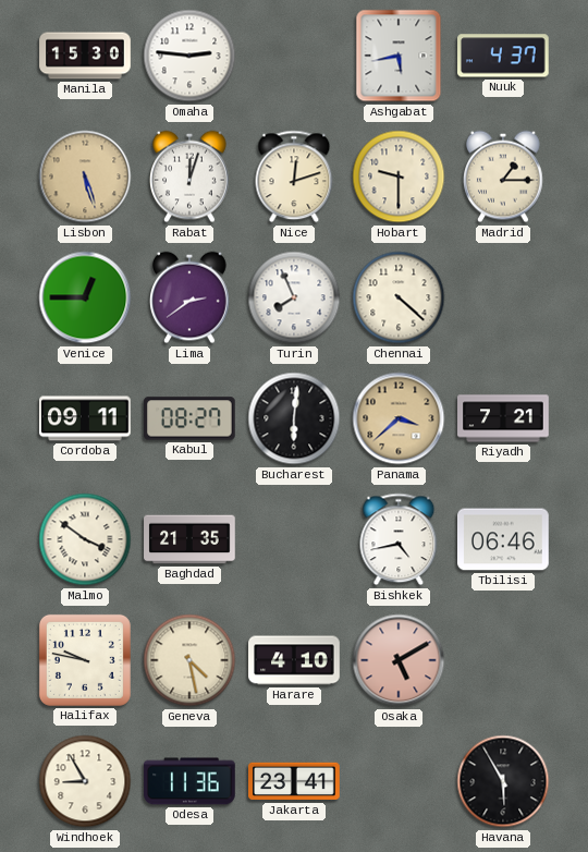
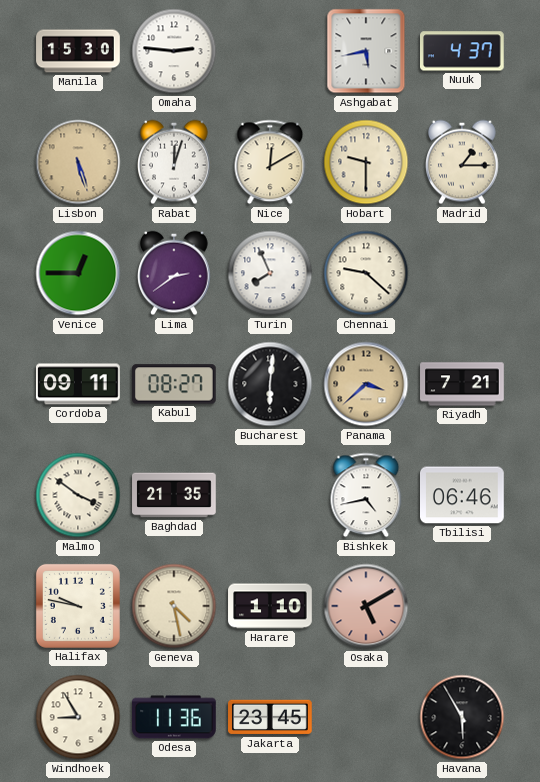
Nice: 12:12 -> 12:10 (270, 162)
Chennai: 4:22 -> 9:22 (366, 273)
Harare: 4:10 -> 1:10 (270, 606)
Jakarta: 23:41 -> 23:45 (270, 717)
